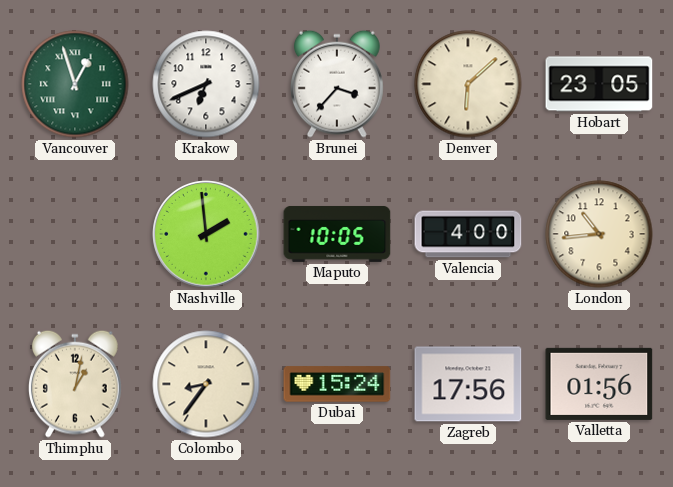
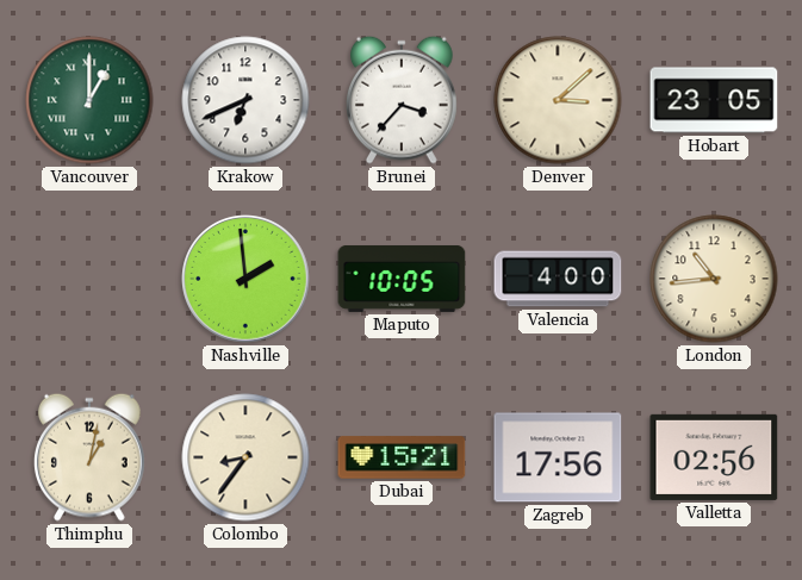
Vancouver: 12:57 -> 1:00 (89, 100)
Denver: 6:08 -> 3:08 (558, 100)
Dubai: 15:24 -> 15:21 (402, 457)
Valletta: 01:56 -> 02:56 (714, 457)
